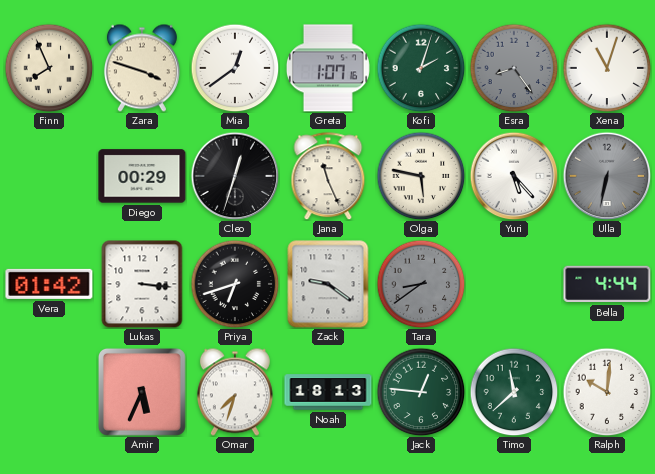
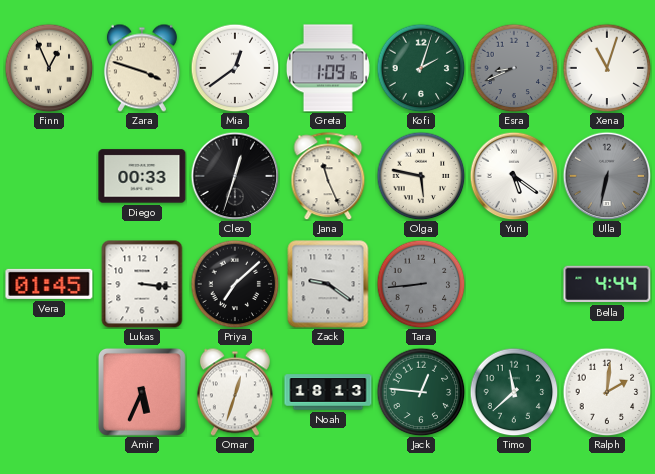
Finn: 7:56 -> 12:56 (49, 68)
Greta: 1:07 -> 1:09 (328, 68)
Esra: 8:24 -> 8:41 (514, 68)
Diego: 00:29 -> 00:33 (142, 176)
Yuri: 5:23 -> 5:21 (514, 176)
Vera: 01:42 -> 01:45 (49, 284)
Priya: 6:42 -> 7:08 (235, 284)
Tara: 8:39 -> 8:44 (421, 284)
Omar: 7:33 -> 12:33 (235, 392)
Ralph: 10:01 -> 2:01 (607, 392)
